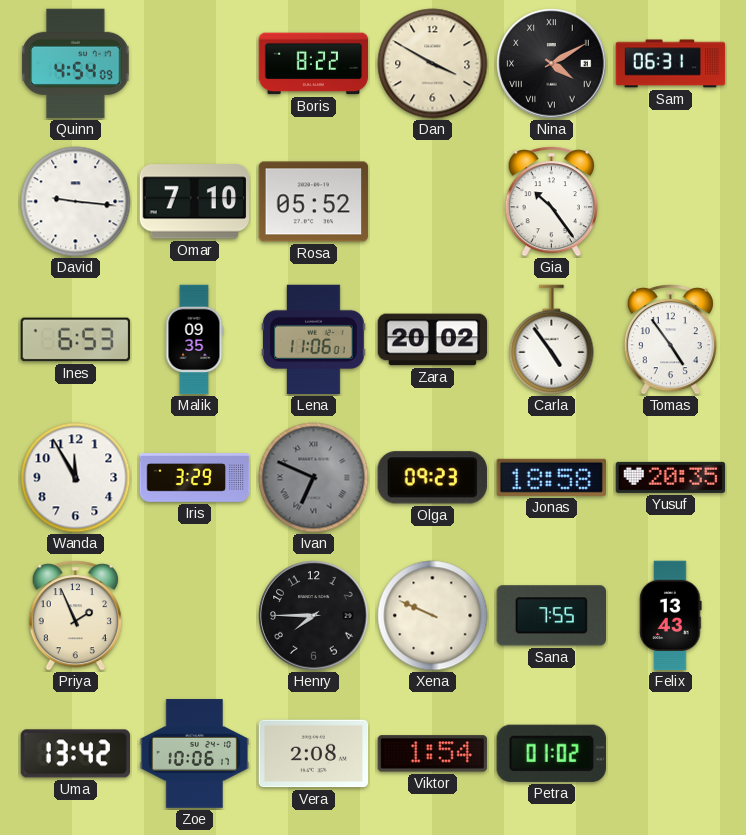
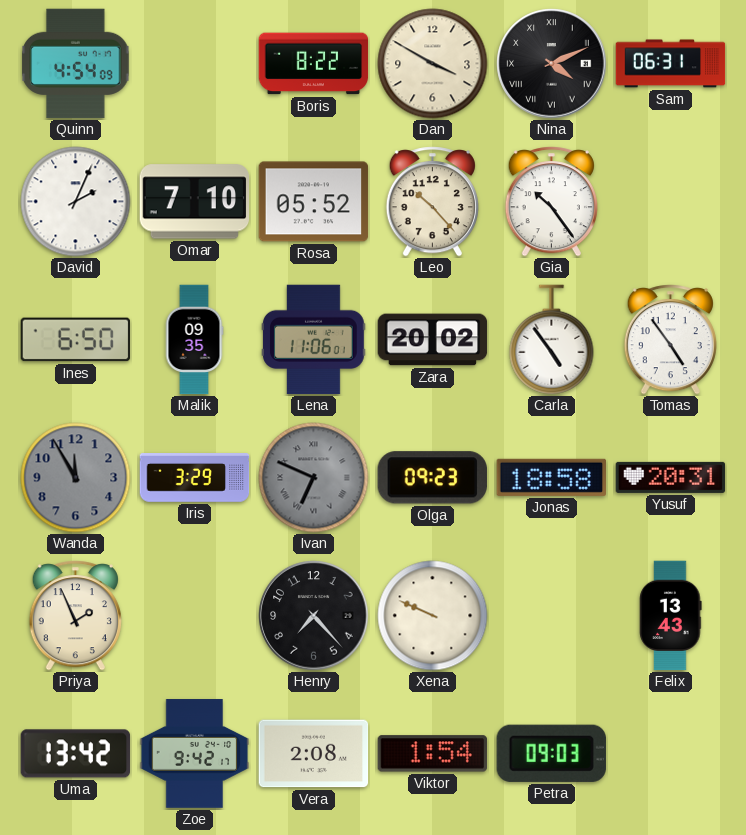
Nina: 4:10 -> 4:11 (552, 64)
David: 9:16 -> 2:04 (76, 202)
Leo: none -> 10:23 (432, 202)
Ines: 6:53 -> 6:50 (76, 340)
Wanda dial: white -> grey (76, 478)
Yusuf: 20:35 -> 20:31 (671, 477)
Henry: 7:45 -> 7:23 (314, 616)
Sana: 7:55 -> none (551, 616)
Zoe: 10:06 -> 9:42 (195, 754)
Petra: 01:02 -> 09:03 (551, 753)
